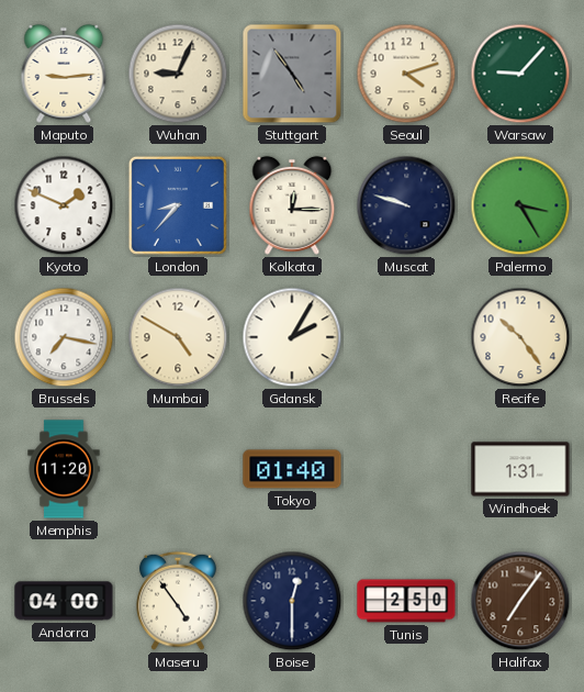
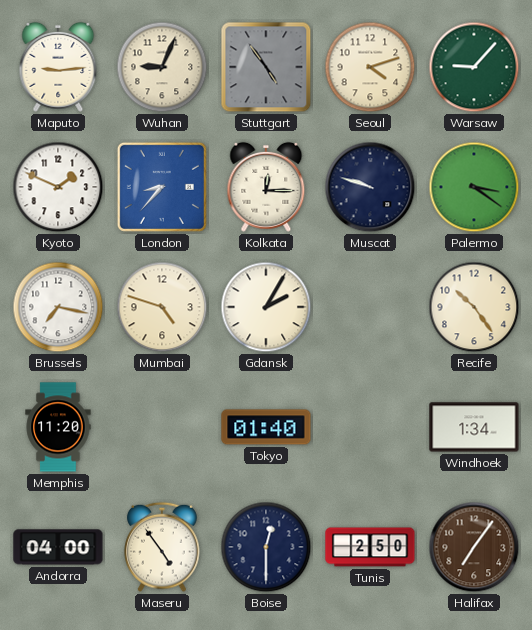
Palermo: 3:25 -> 3:21 (474, 187)
Mumbai: 4:50 -> 4:48 (162, 307)
Windhoek: 1:31 -> 1:34 (474, 427)
